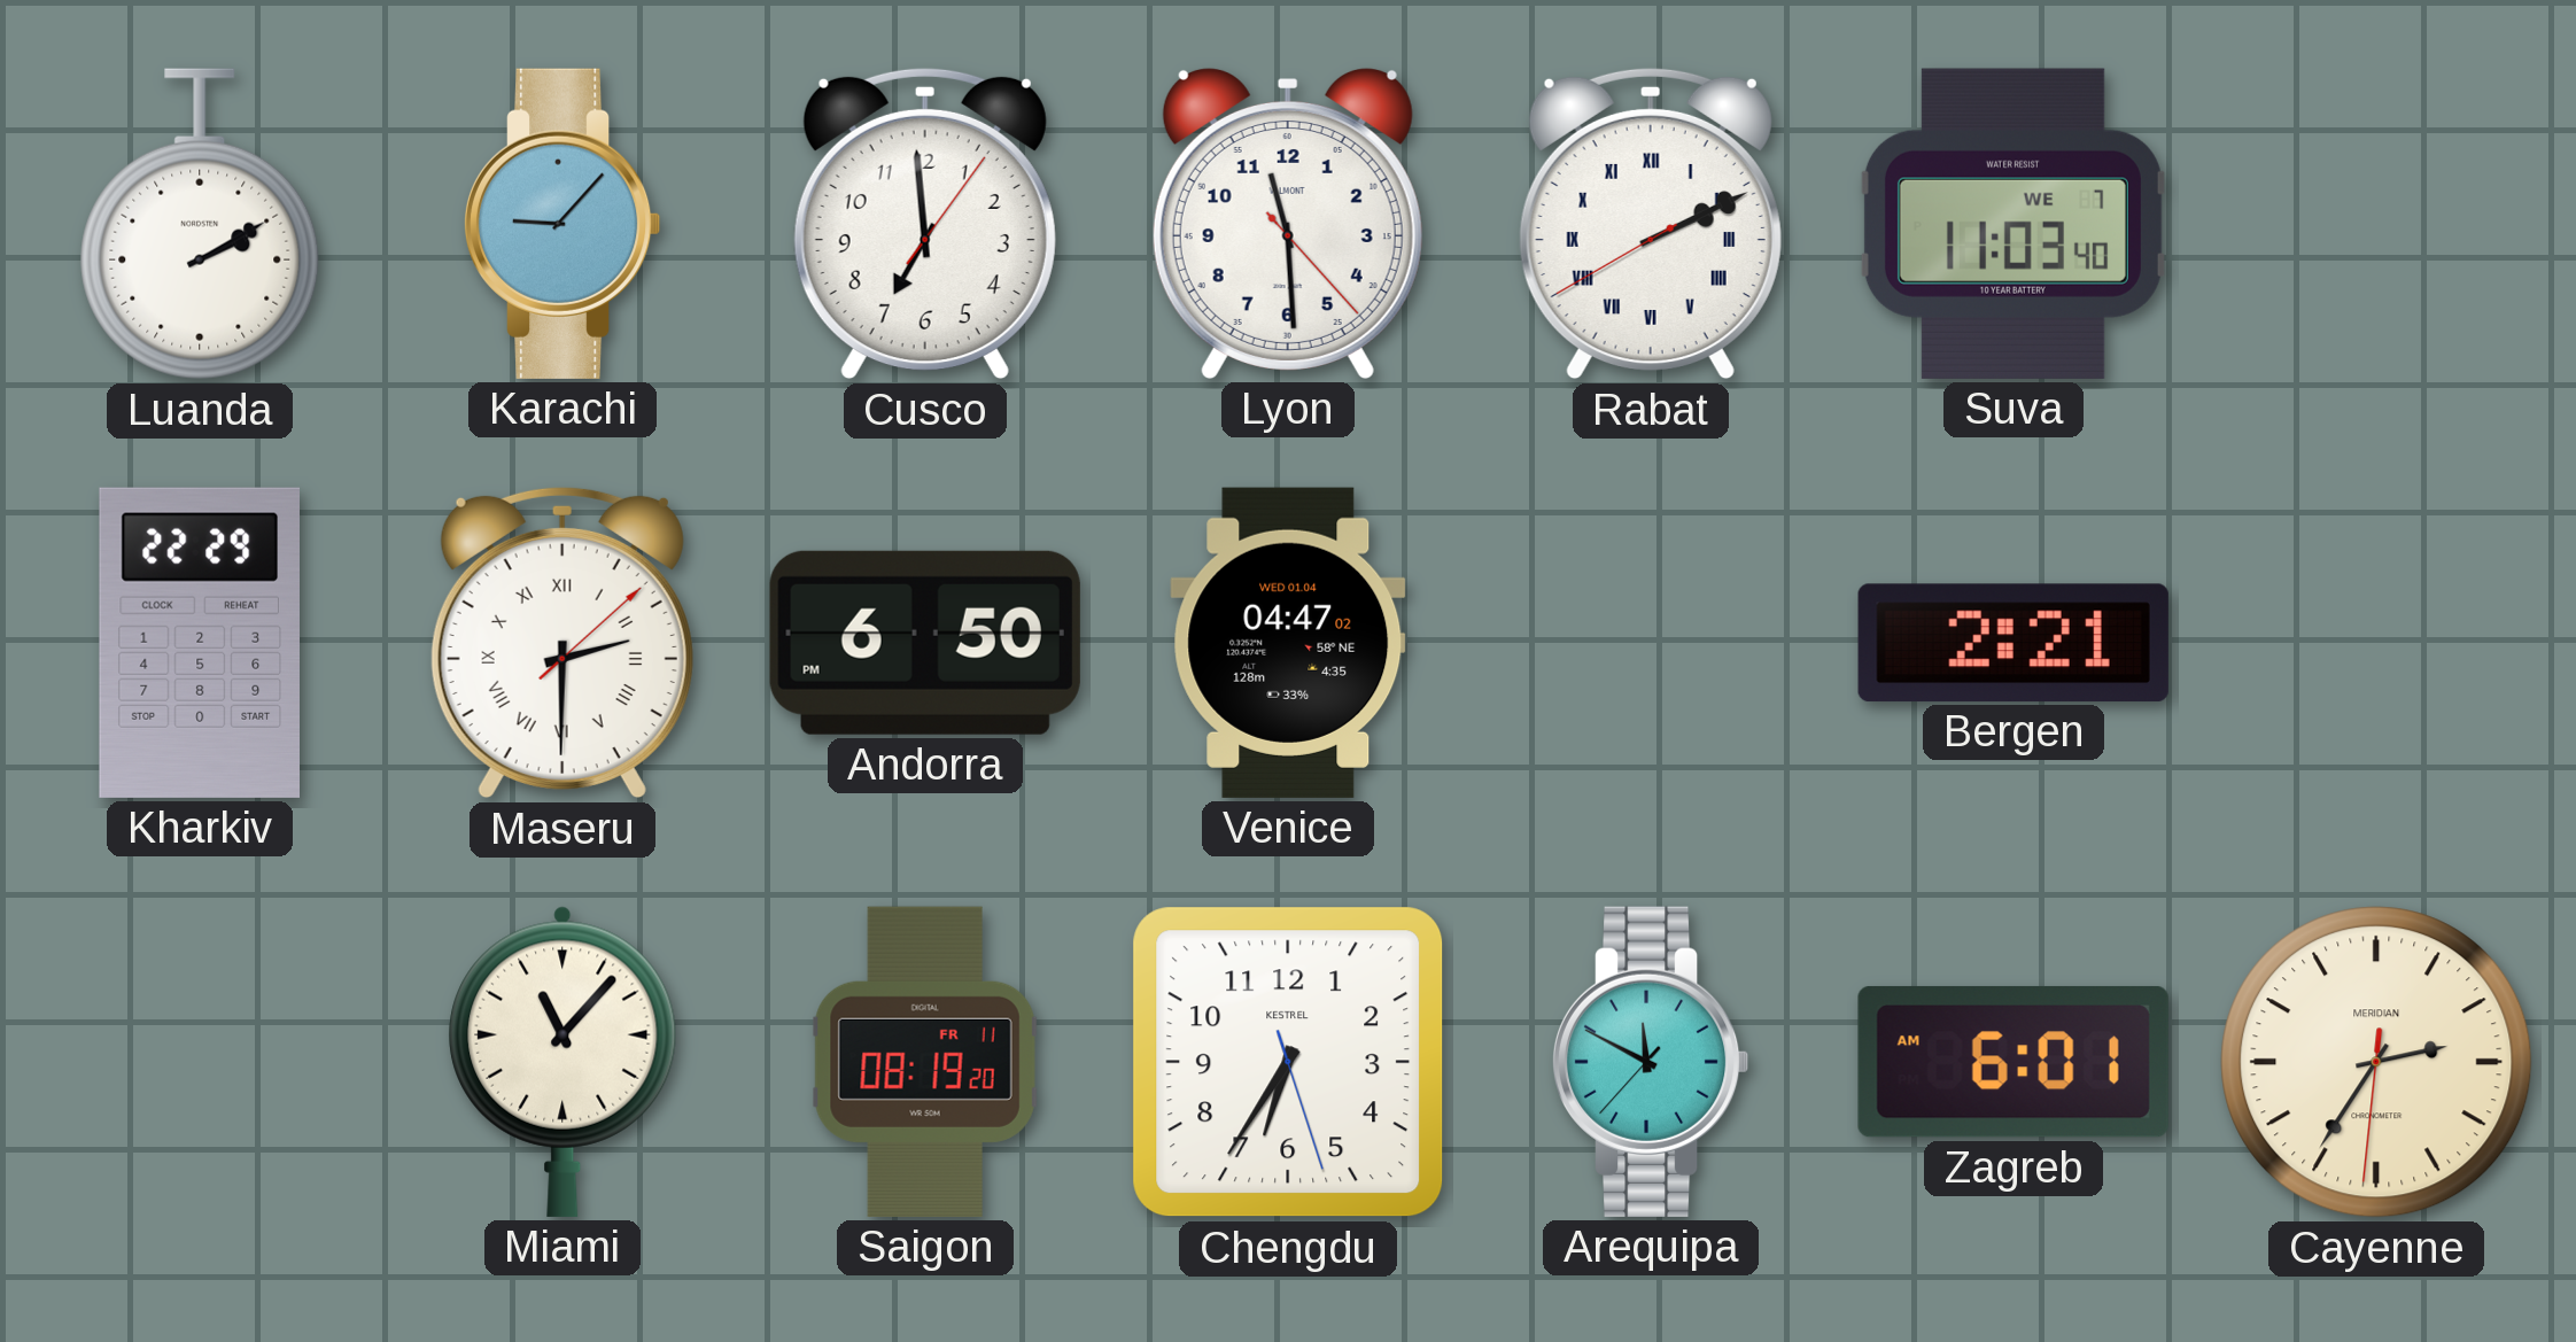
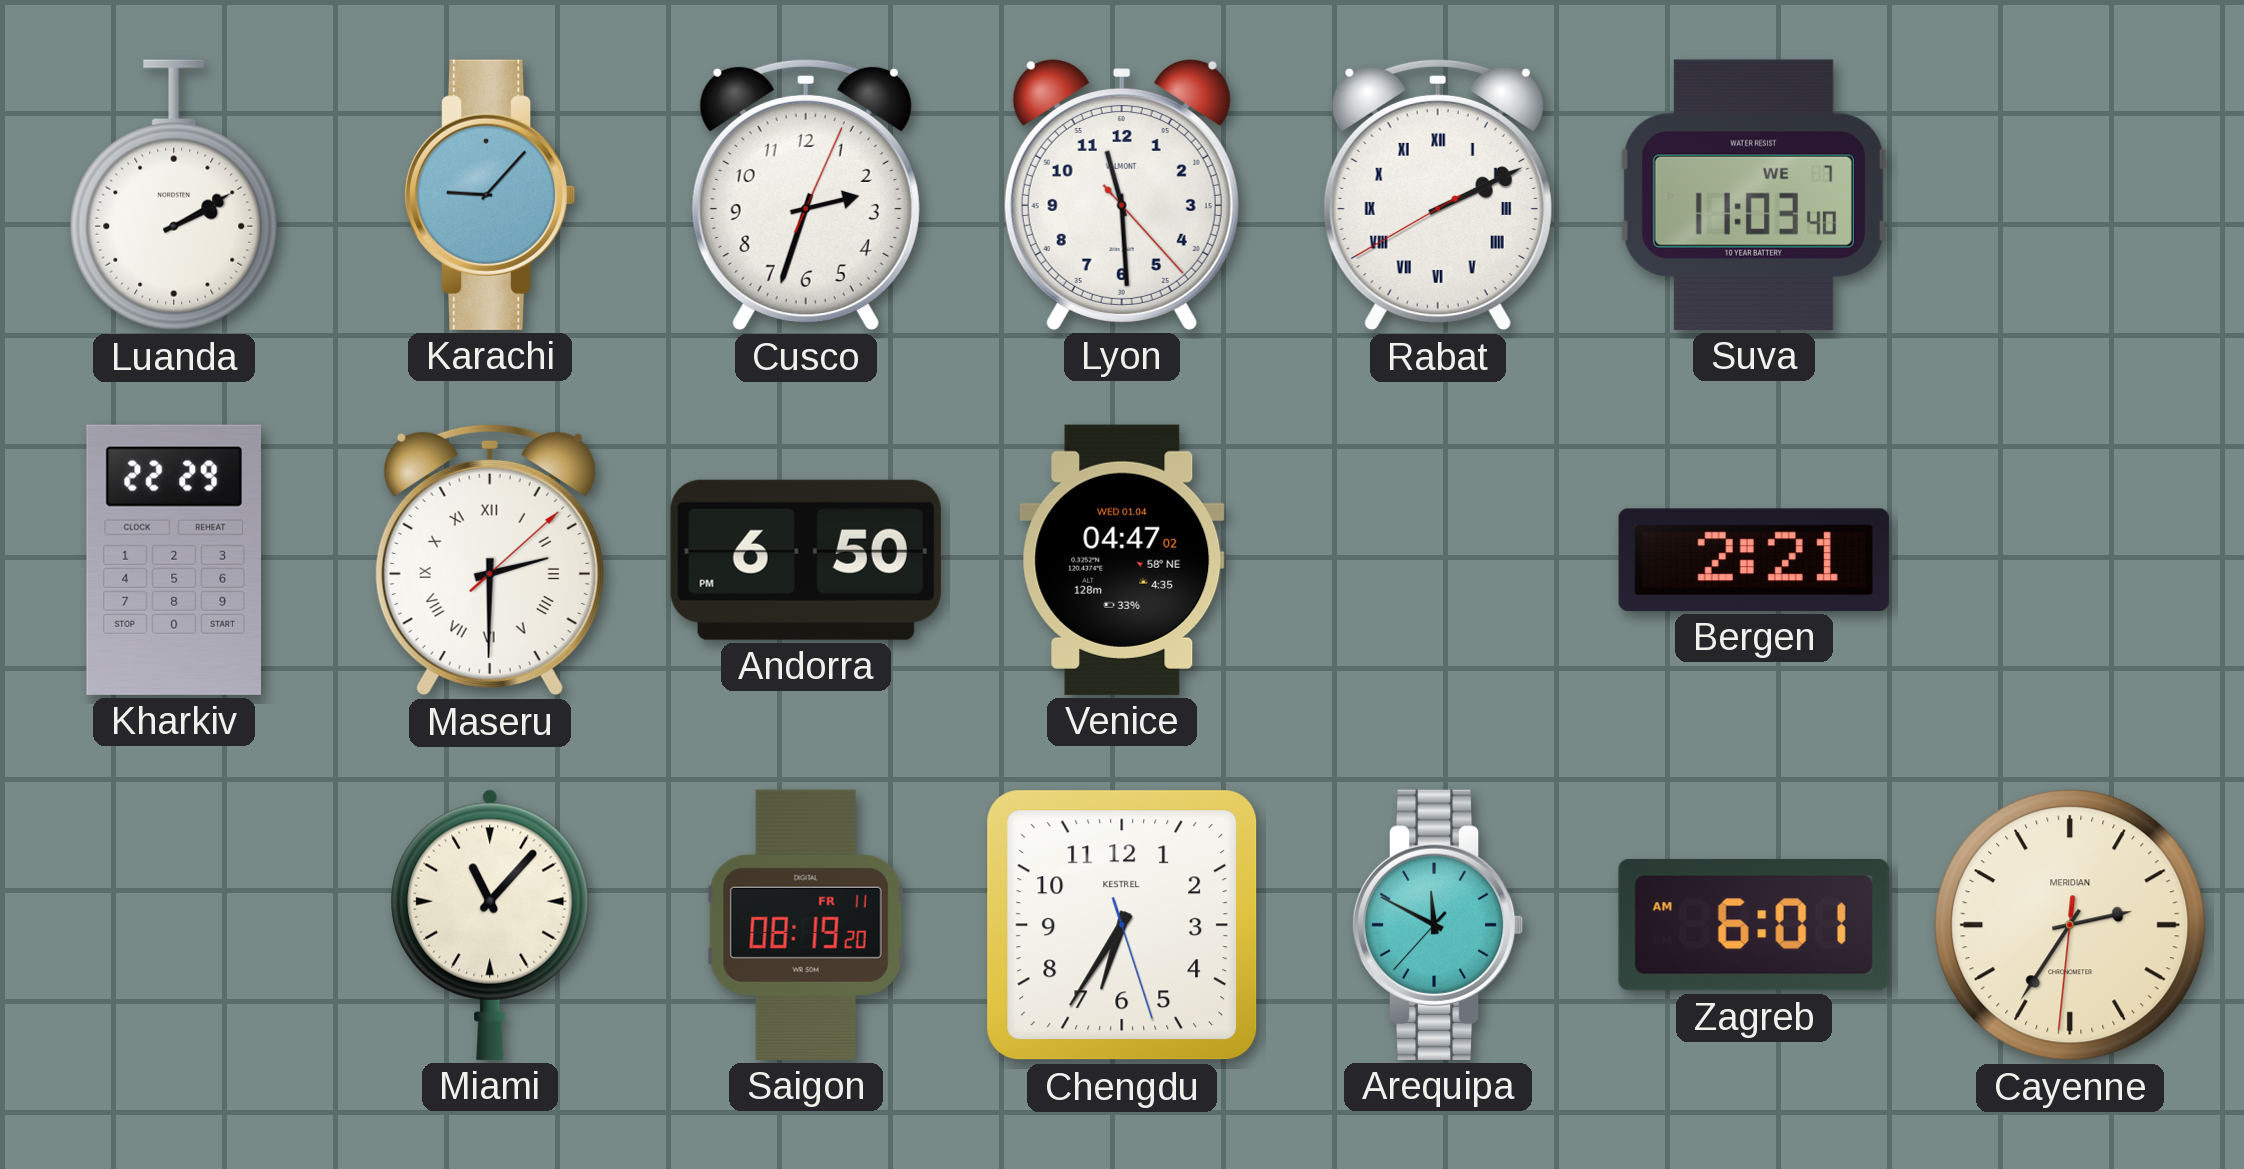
Cusco: 6:59 -> 2:33 (806, 195)
